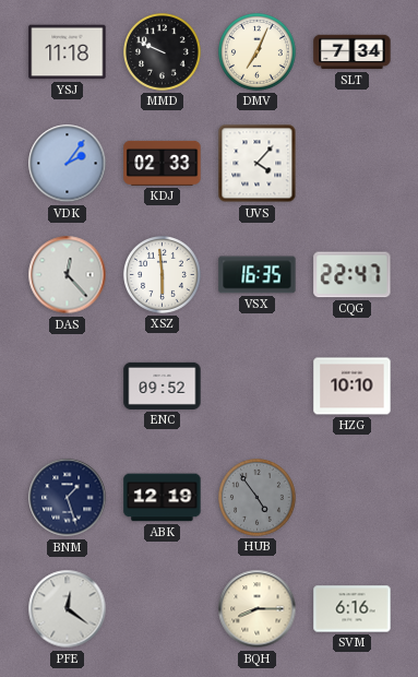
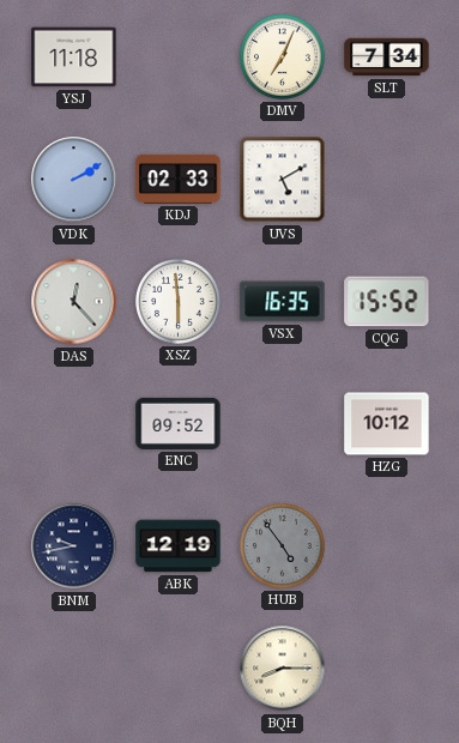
MMD: 9:49 -> none (163, 52)
VDK: 2:06 -> 2:10 (74, 180)
UVS: 4:07 -> 5:10 (283, 180)
CQG: 22:47 -> 15:52 (387, 302)
HZG: 10:10 -> 10:12 (387, 424)
BNM: 1:27 -> 9:43 (74, 546)
PFE: 12:21 -> none (68, 609)
SVM: 6:16 -> none (353, 609)
